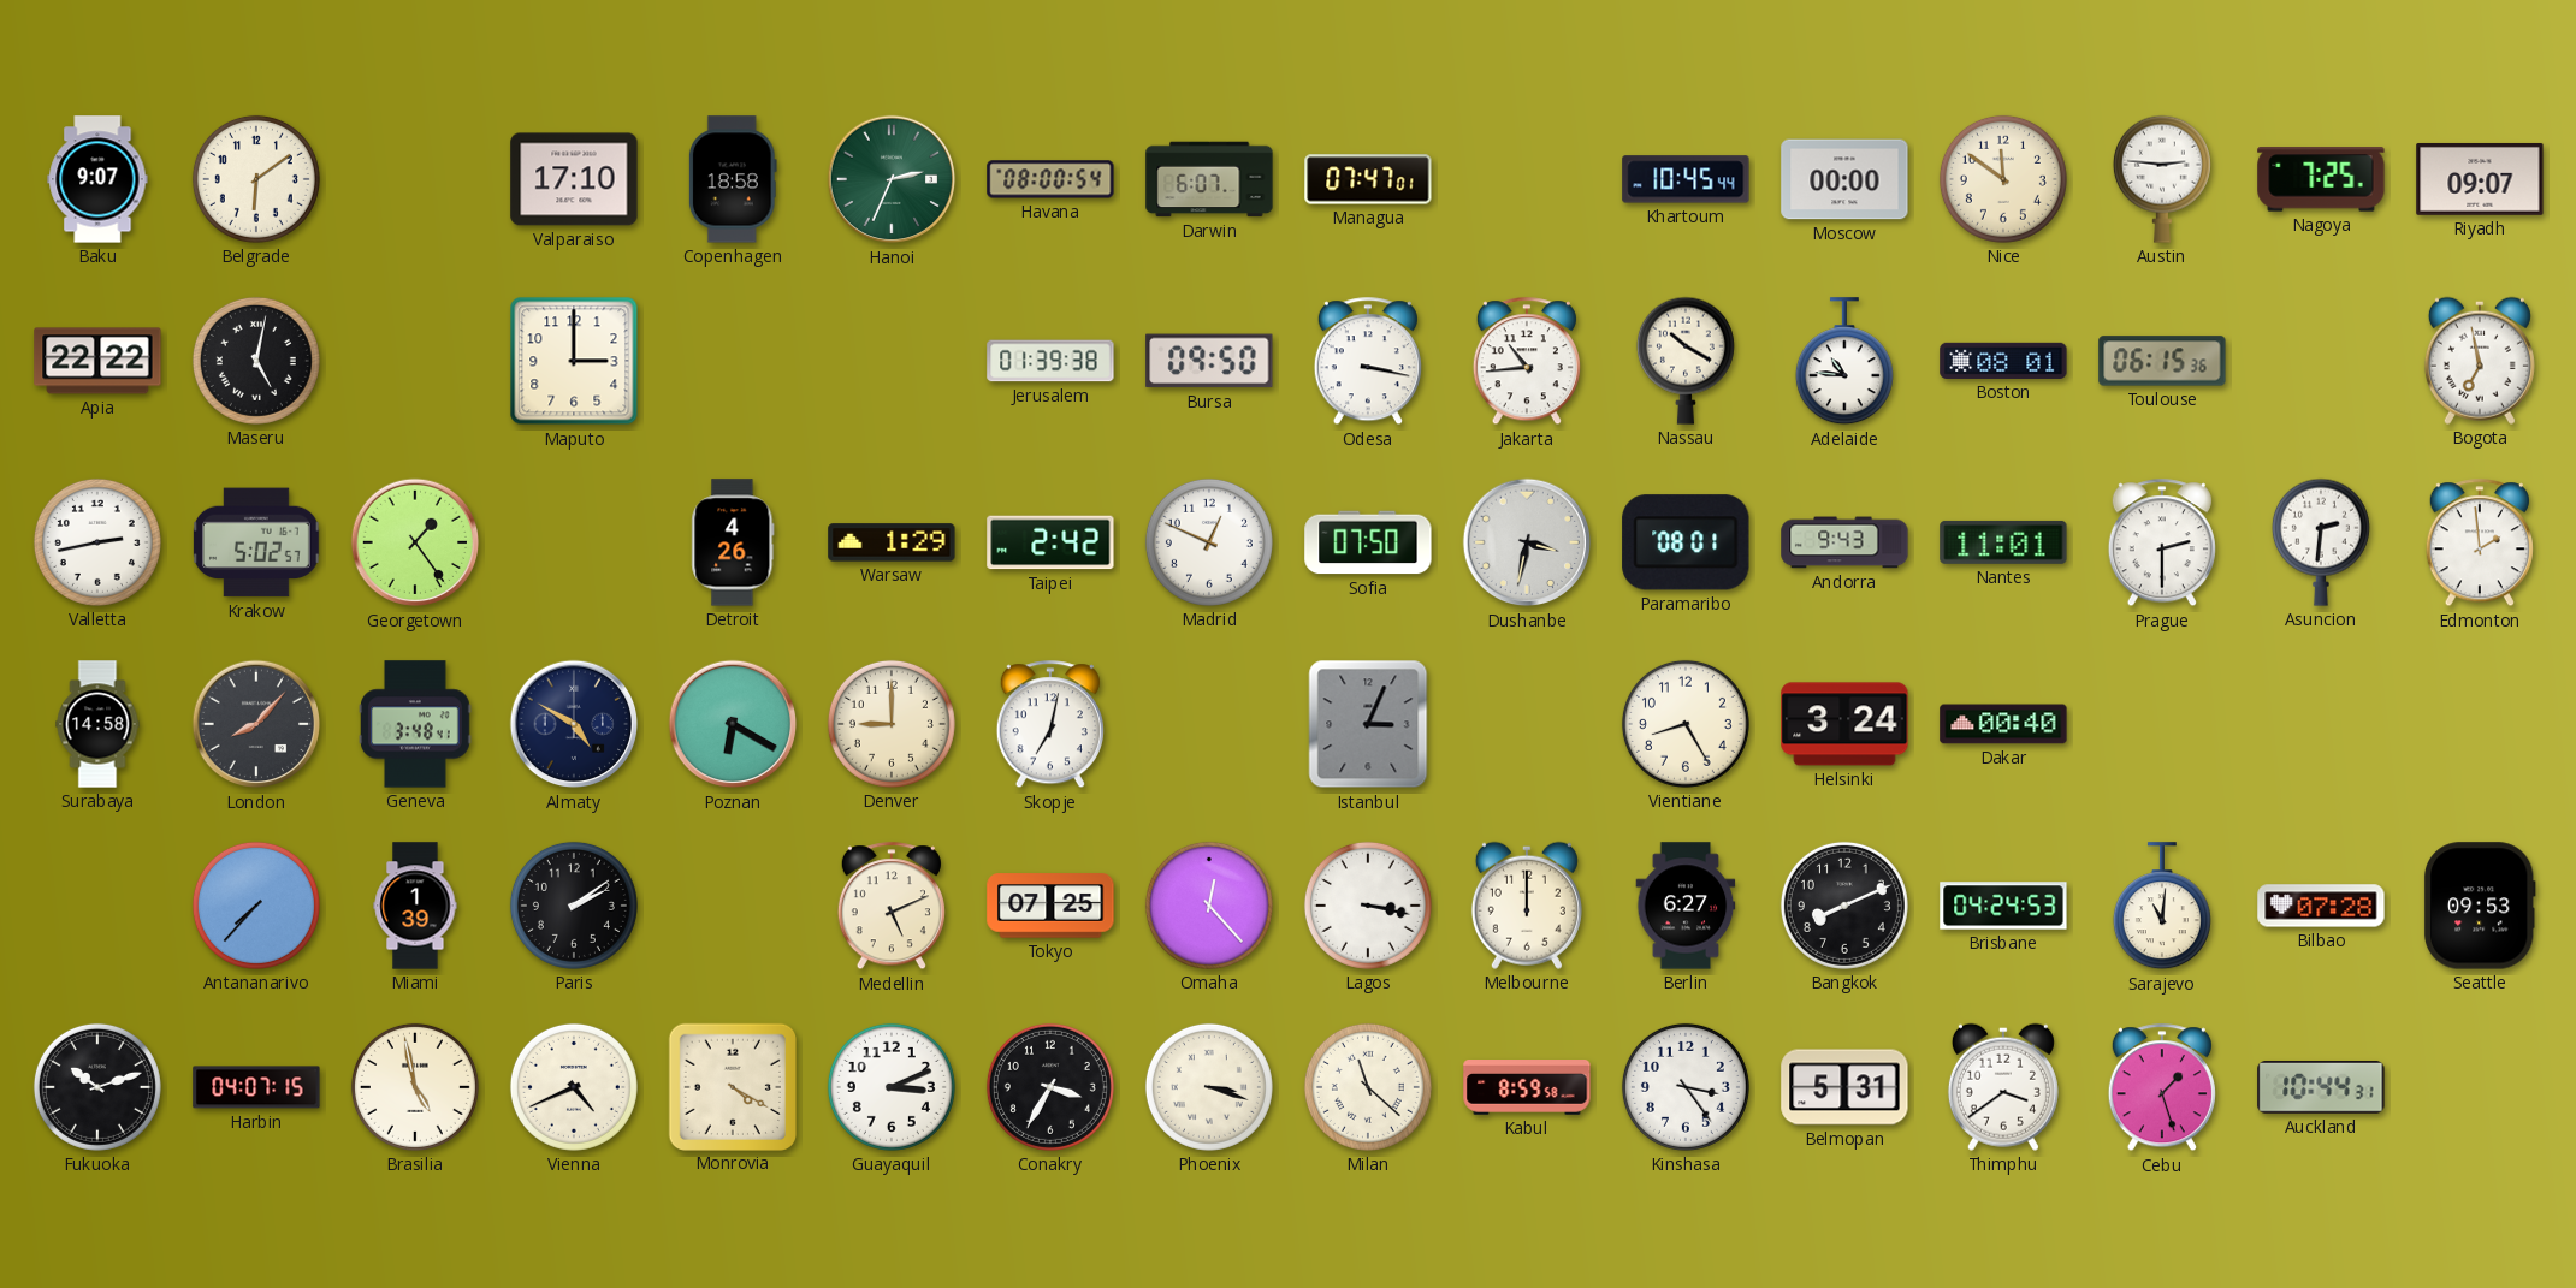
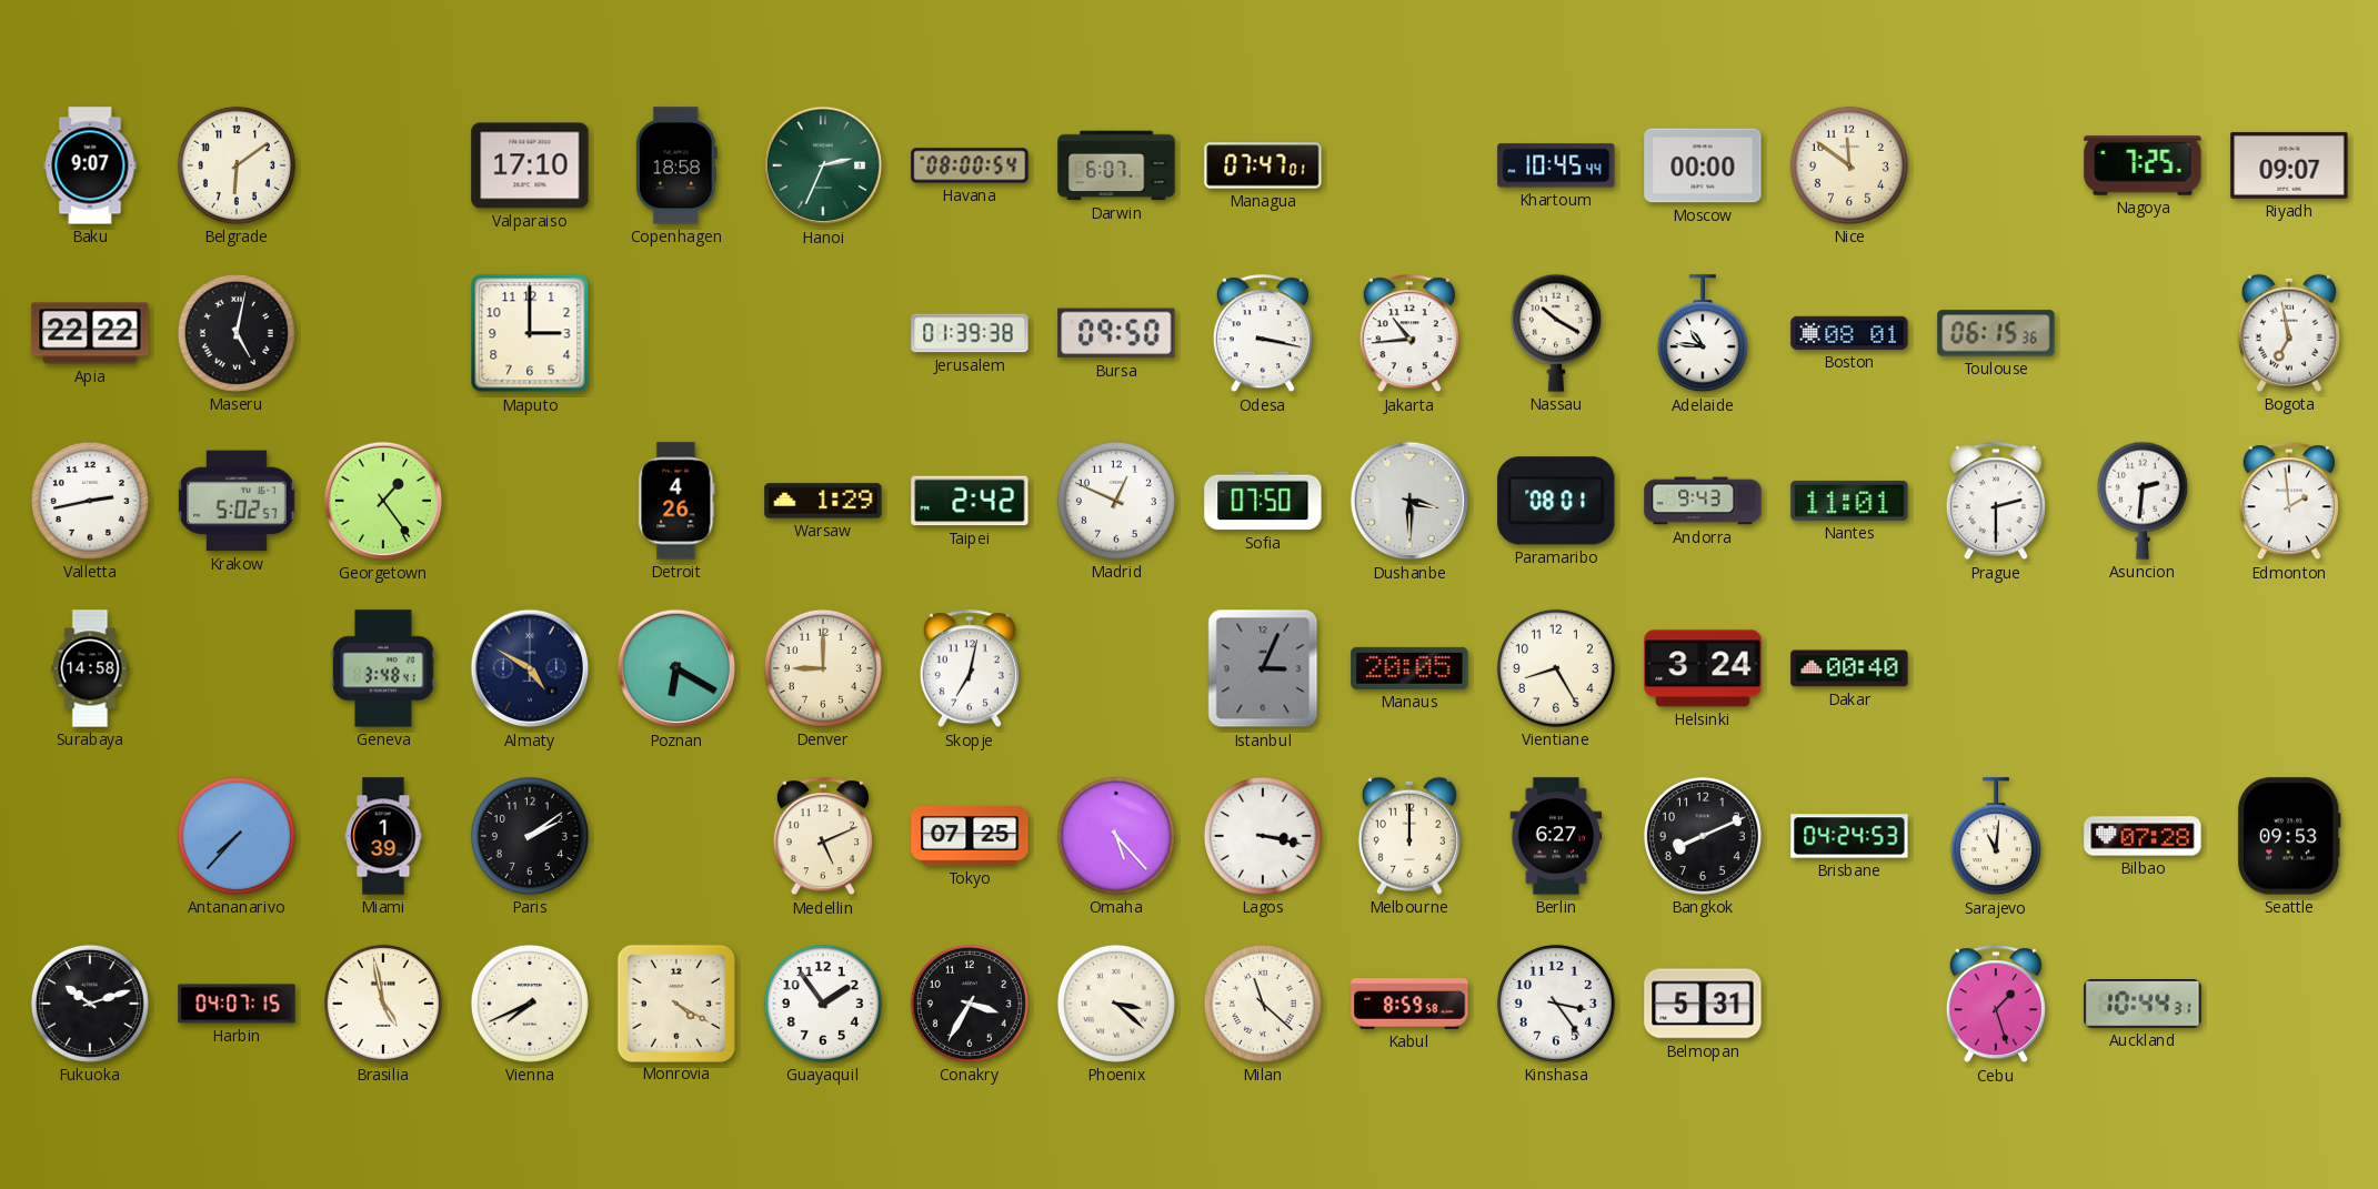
Austin: 2:46 -> none (2162, 179)
Dushanbe: 3:32 -> 3:30 (1409, 501)
London: 8:07 -> none (256, 724)
Manaus: none -> 20:05 (1409, 668)
Omaha: 12:23 -> 5:23 (1116, 836)
Vienna: 4:41 -> 7:41 (530, 1004)
Guayaquil: 3:11 -> 1:54 (823, 1004)
Phoenix: 3:18 -> 3:22 (1116, 1004)
Thimphu: 3:39 -> none (2003, 1087)
